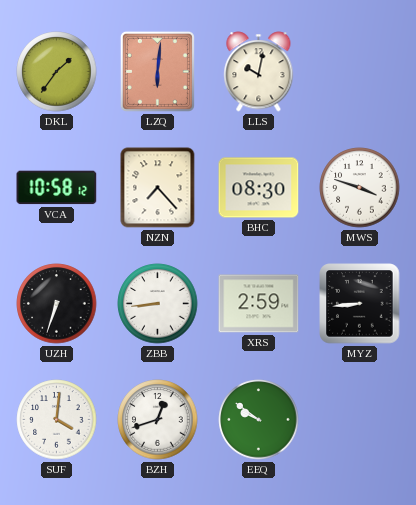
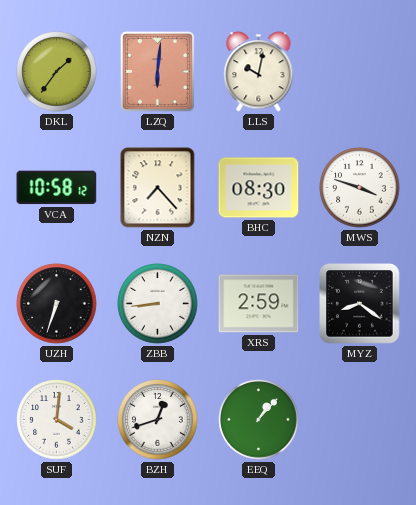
MYZ: 8:44 -> 8:21 (360, 304)
EEQ: 9:51 -> 1:07 (259, 420)
